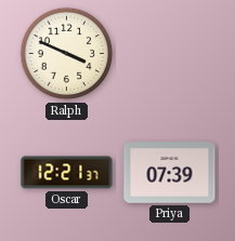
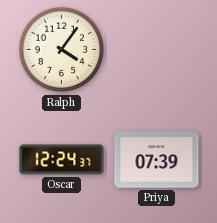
Ralph: 3:49 -> 4:06 (62, 50)
Oscar: 12:21 -> 12:24 (62, 160)
